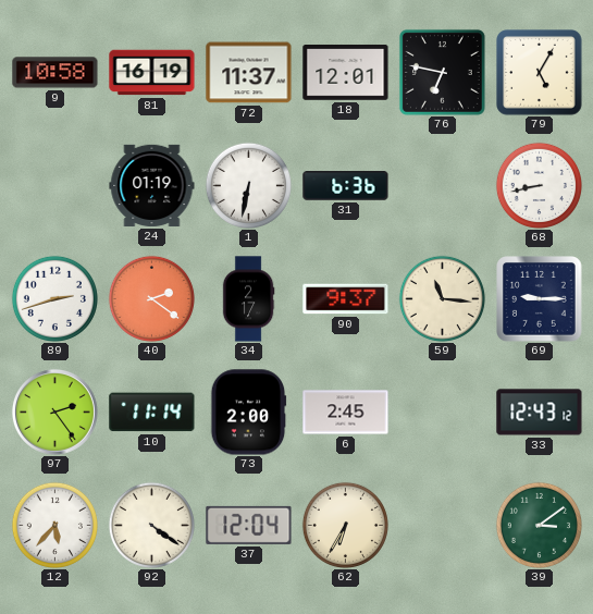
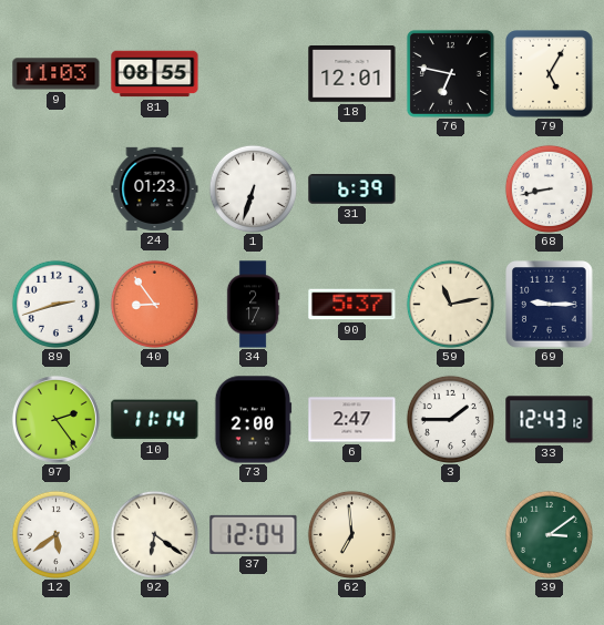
9: 10:58 -> 11:03 (57, 74)
81: 16:19 -> 08:55 (155, 74)
72: 11:37 -> none (249, 73)
24: 01:19 -> 01:23 (155, 188)
1: 6:32 -> 6:33 (253, 188)
31: 6:36 -> 6:39 (352, 189)
40: 2:21 -> 8:54 (154, 304)
90: 9:37 -> 5:37 (352, 305)
59: 11:16 -> 11:13 (450, 304)
6: 2:45 -> 2:47 (352, 420)
3: none -> 1:45 (450, 419)
12: 5:37 -> 5:39 (55, 534)
92: 4:21 -> 6:21 (154, 534)
62: 6:35 -> 6:59 (351, 534)
